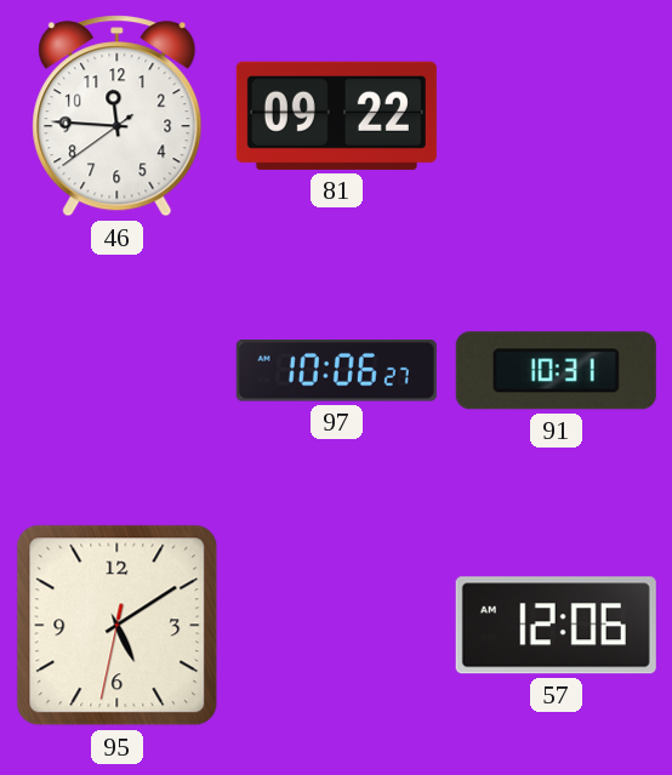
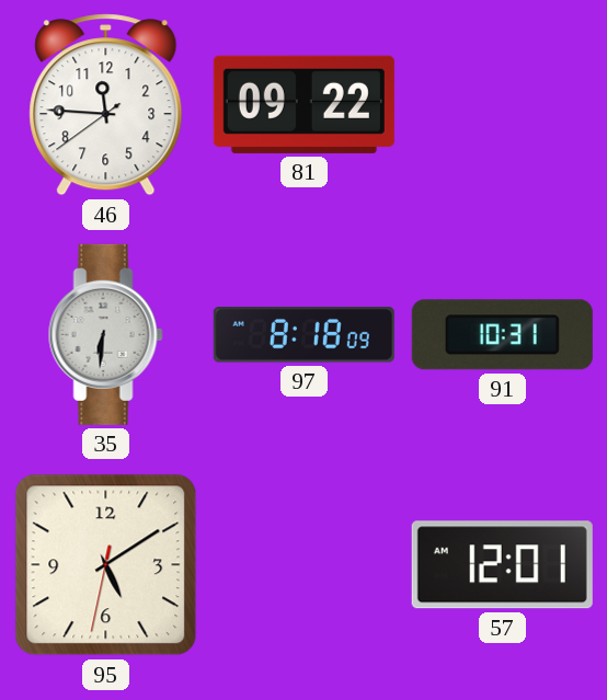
35: none -> 6:31 (105, 334)
97: 10:06 -> 8:18 (303, 335)
57: 12:06 -> 12:01 (502, 565)
